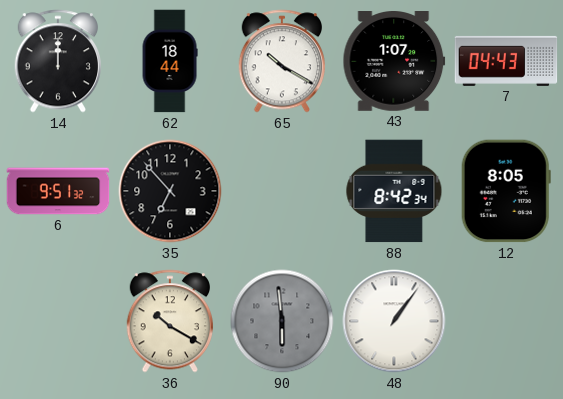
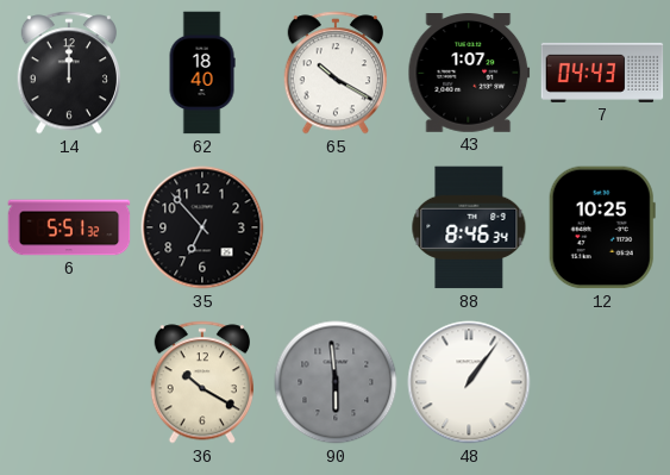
62: 18:44 -> 18:40 (202, 73)
6: 9:51 -> 5:51 (69, 227)
88: 8:42 -> 8:46 (469, 227)
12: 8:05 -> 10:25 (602, 227)
